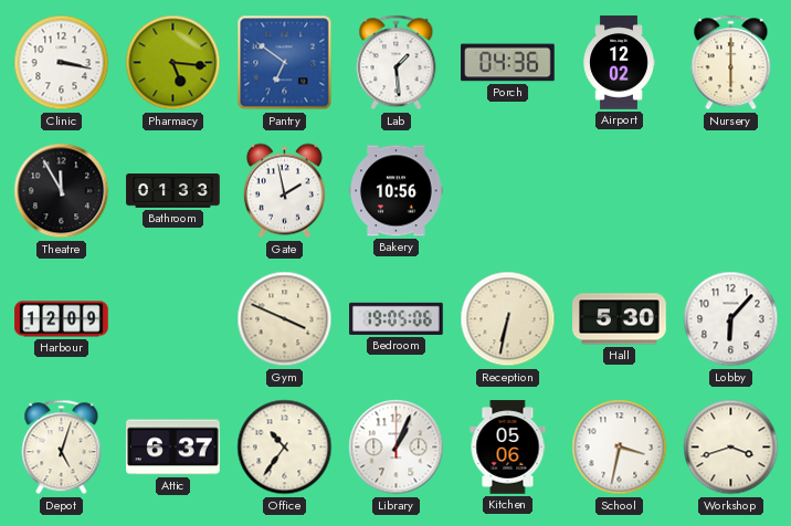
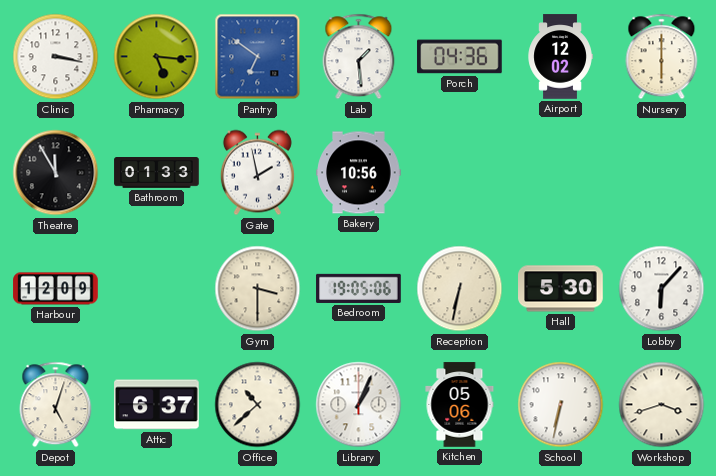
Gym: 3:49 -> 3:30 (258, 289)
Office: 10:36 -> 10:38 (258, 405)
School: 3:32 -> 6:32 (561, 405)
